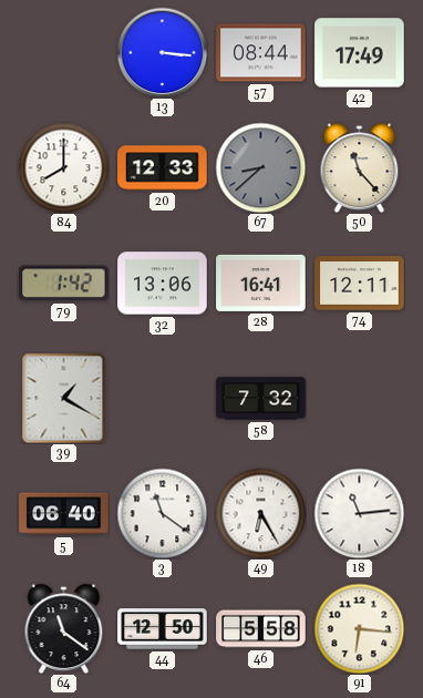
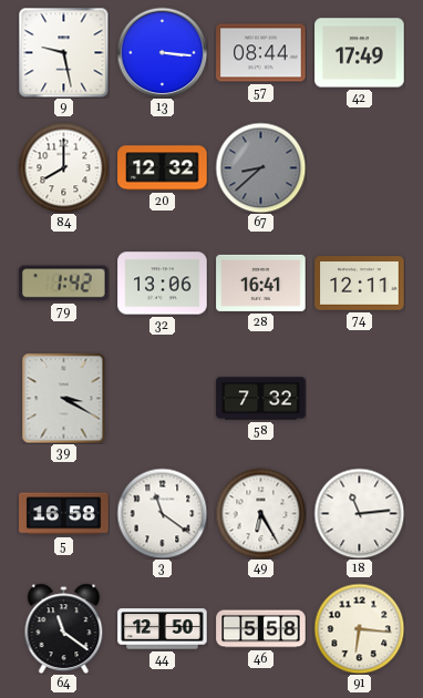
9: none -> 9:28 (63, 52)
20: 12:33 -> 12:32 (163, 168)
50: 11:23 -> none (360, 167)
39: 1:20 -> 3:20 (64, 398)
5: 06:40 -> 16:58 (64, 514)
